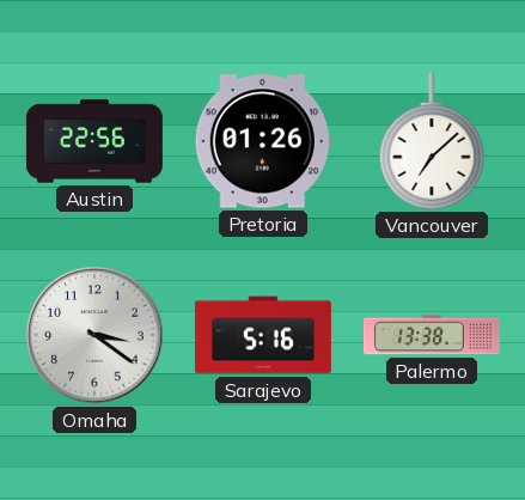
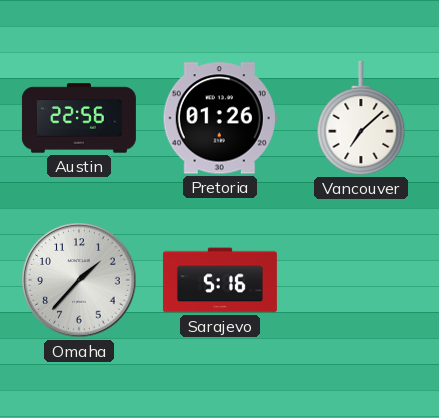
Omaha: 3:21 -> 1:37 (79, 280)
Palermo: 13:38 -> none (432, 335)
